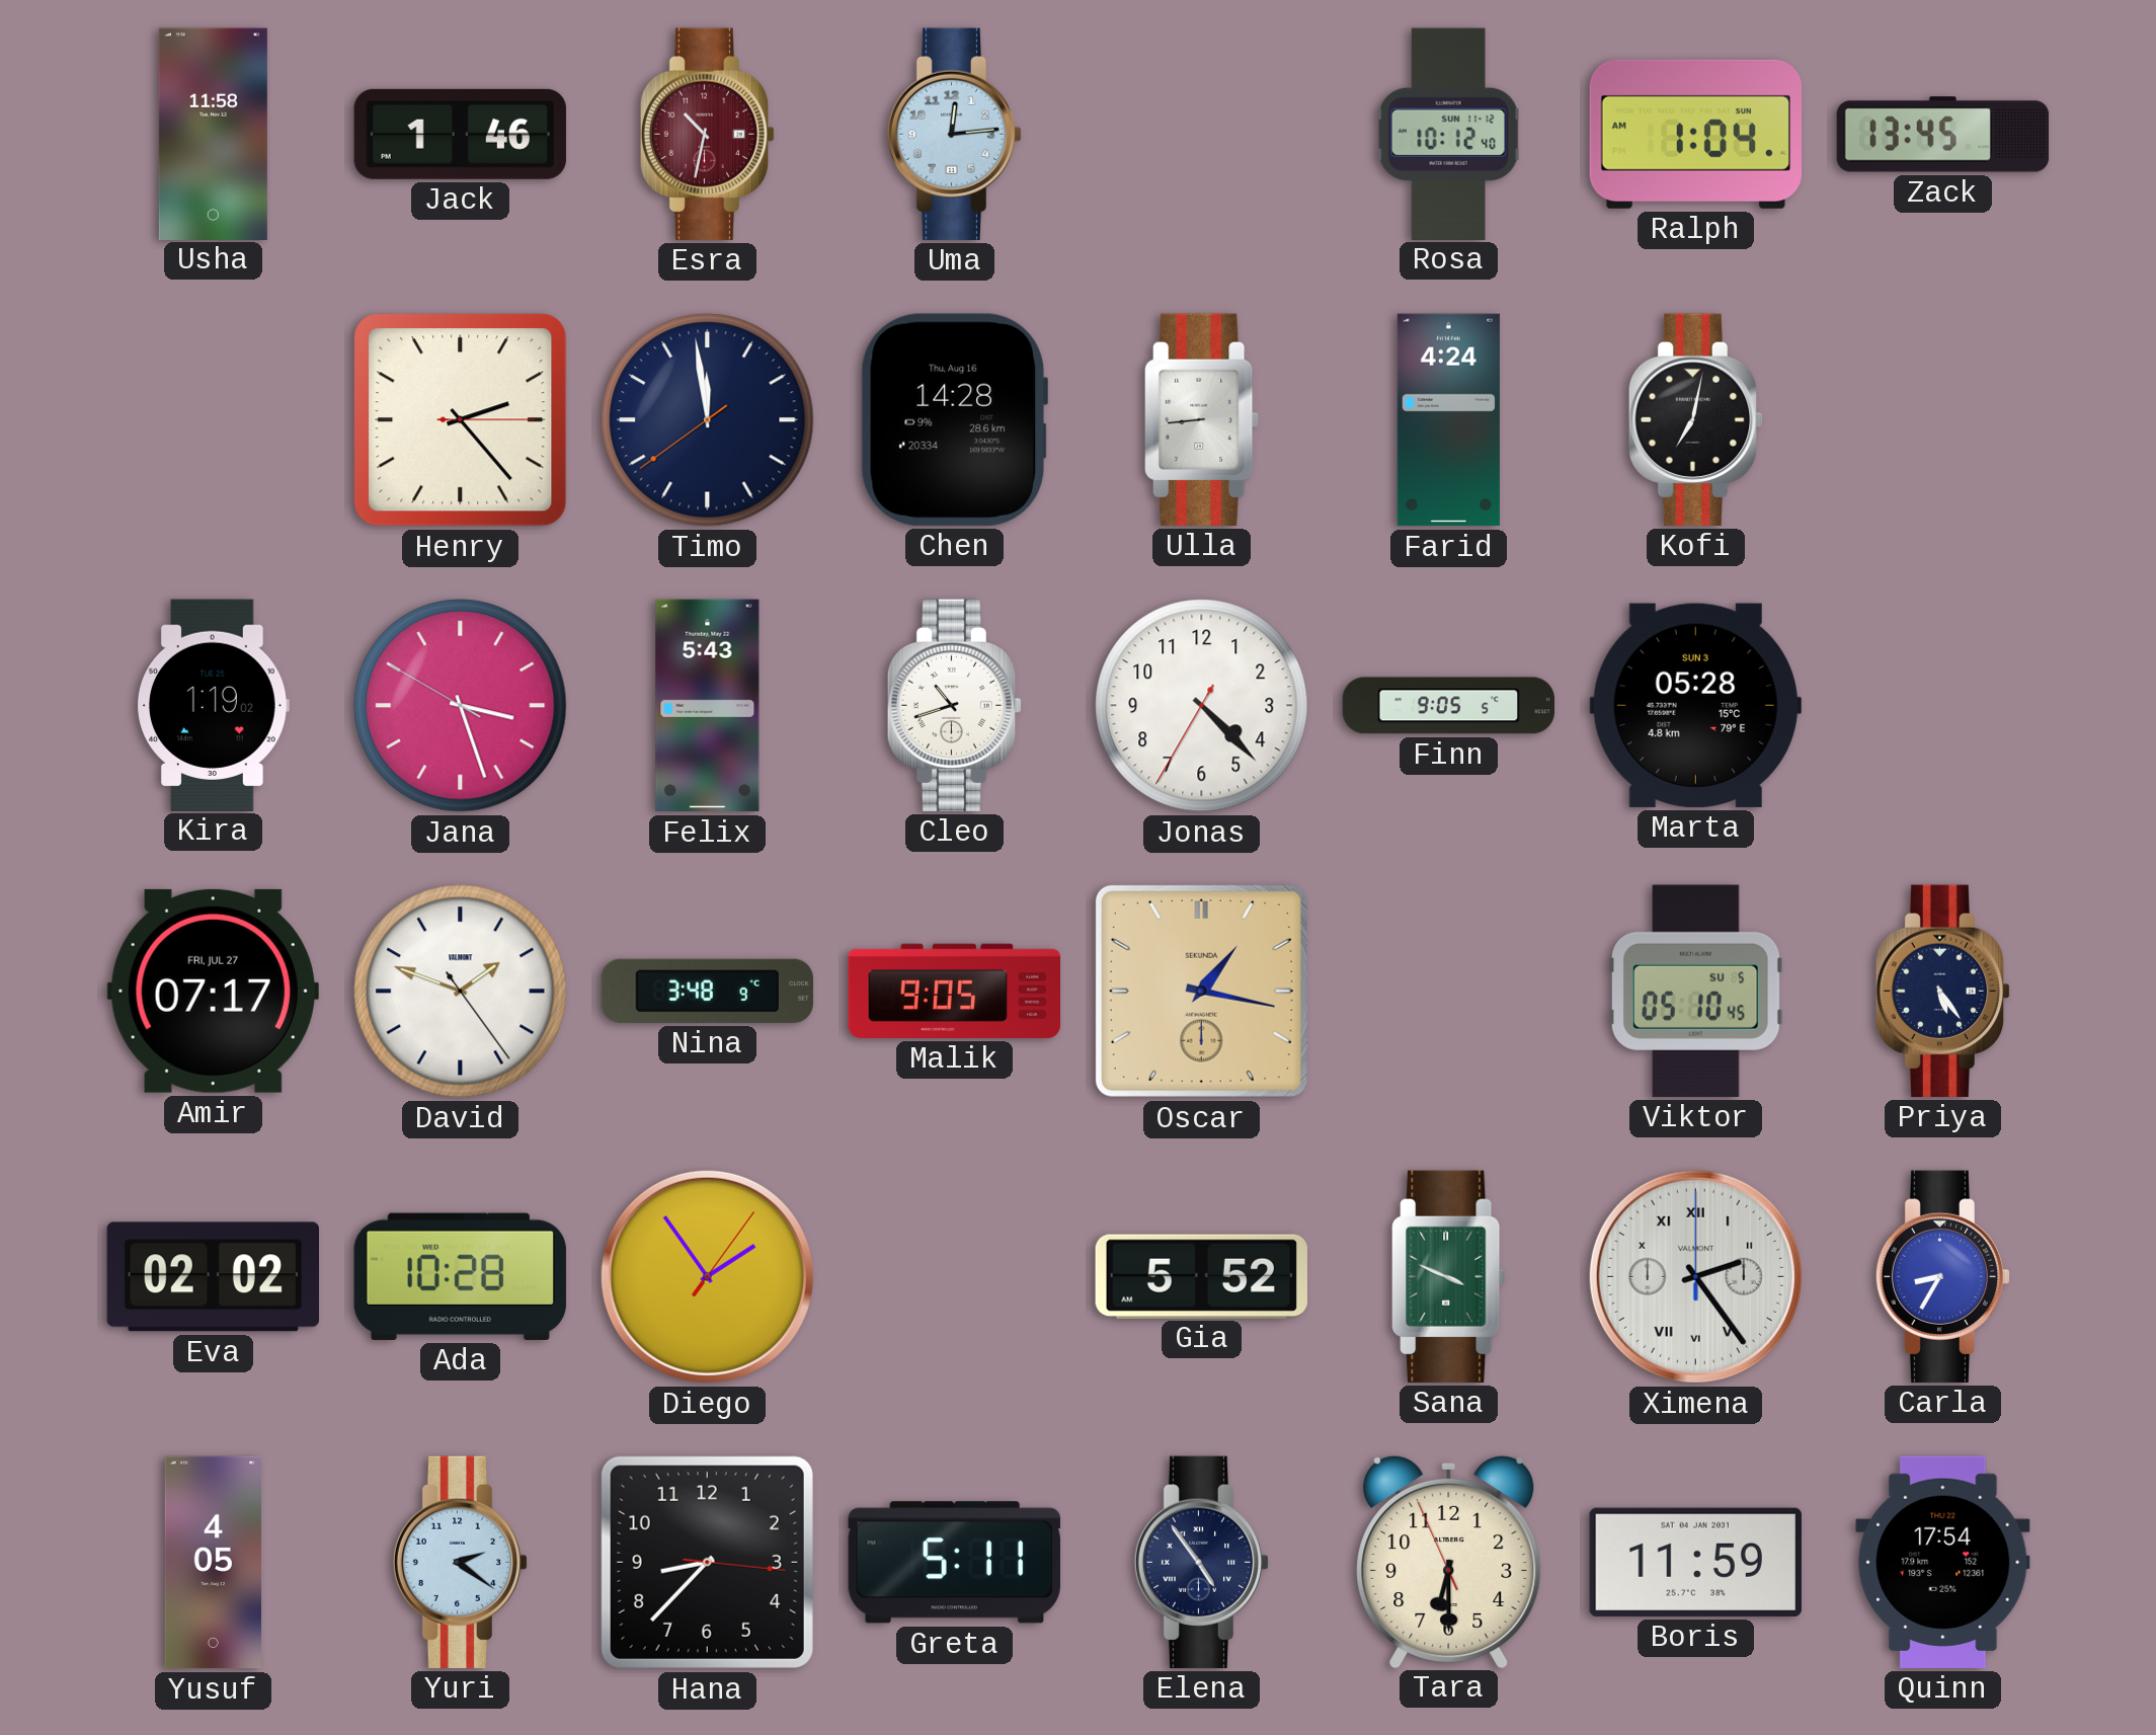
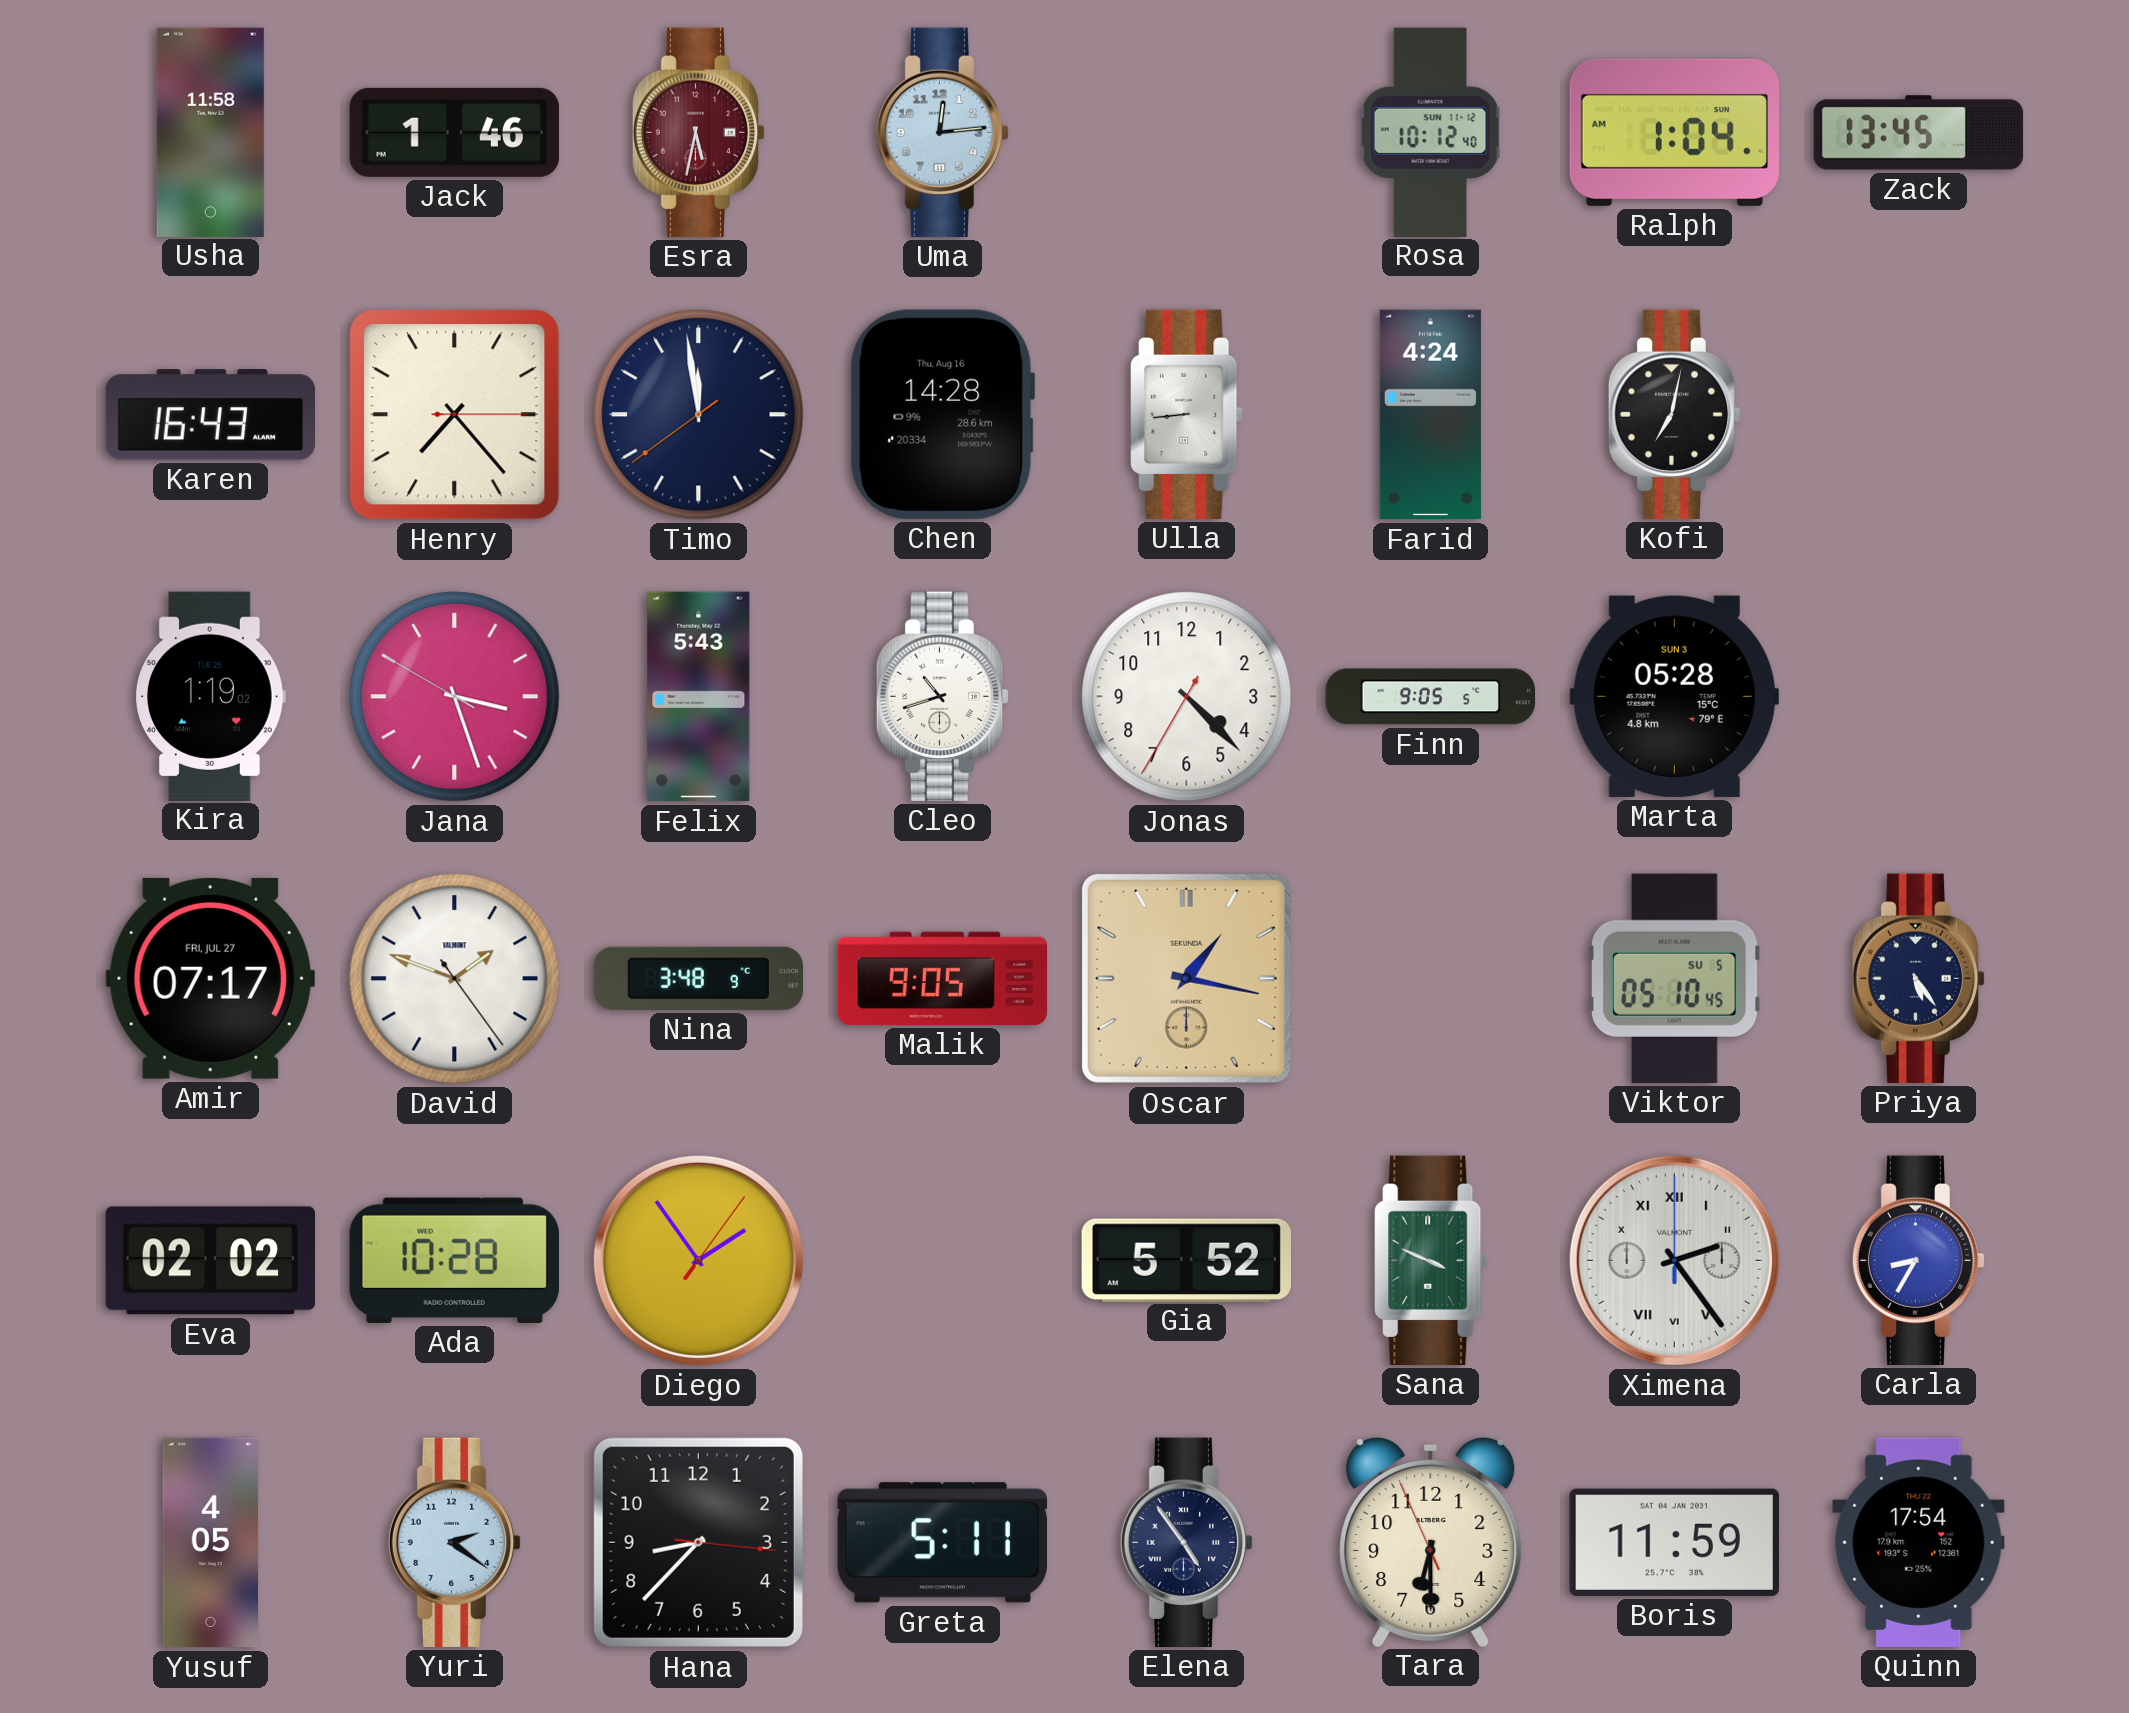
Esra: 10:32 -> 5:32 (699, 132)
Karen: none -> 16:43 (210, 415)
Henry: 2:23 -> 7:23 (455, 415)
